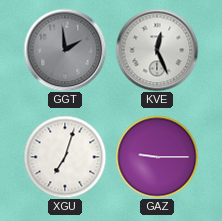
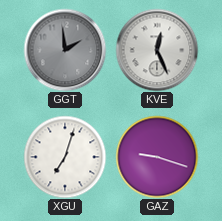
GAZ: 9:15 -> 9:18 (157, 157)
